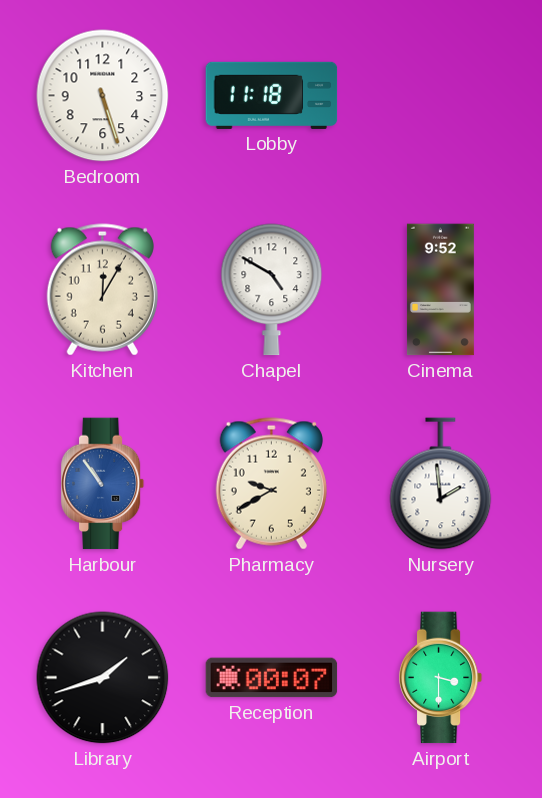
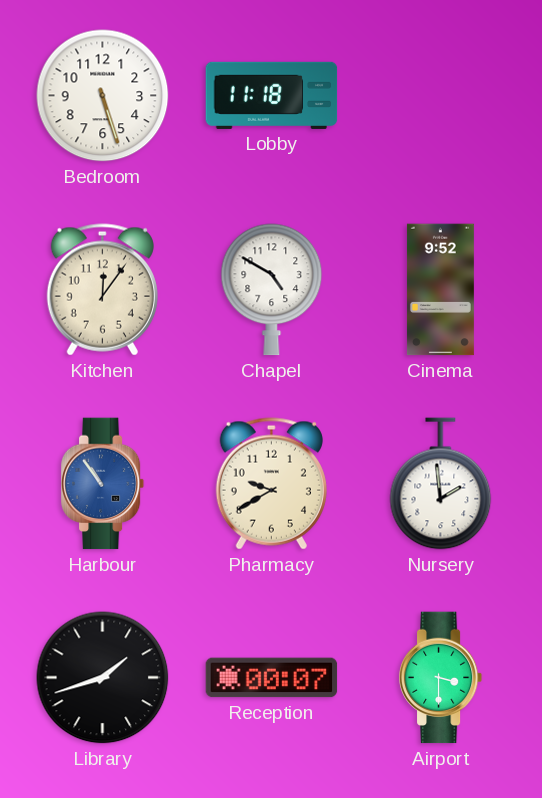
Kitchen: 12:05 -> 12:06 (102, 290)
